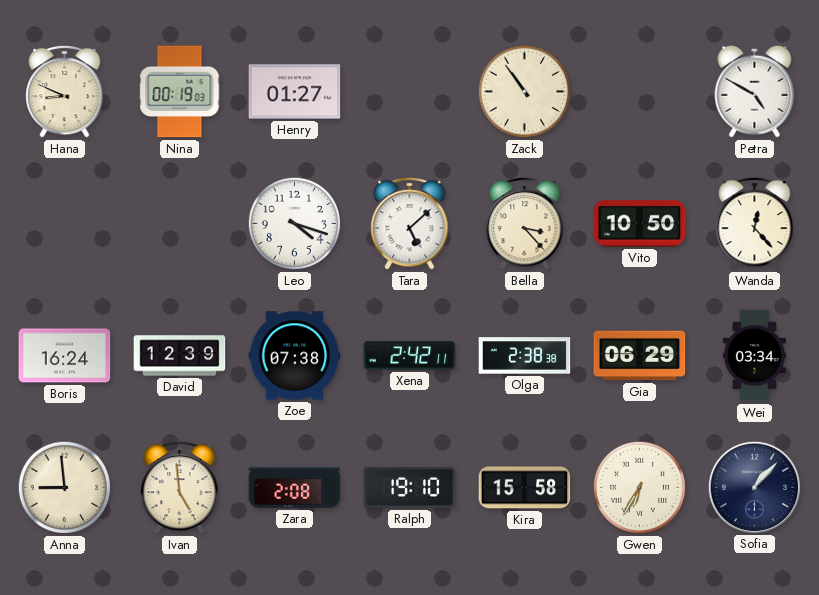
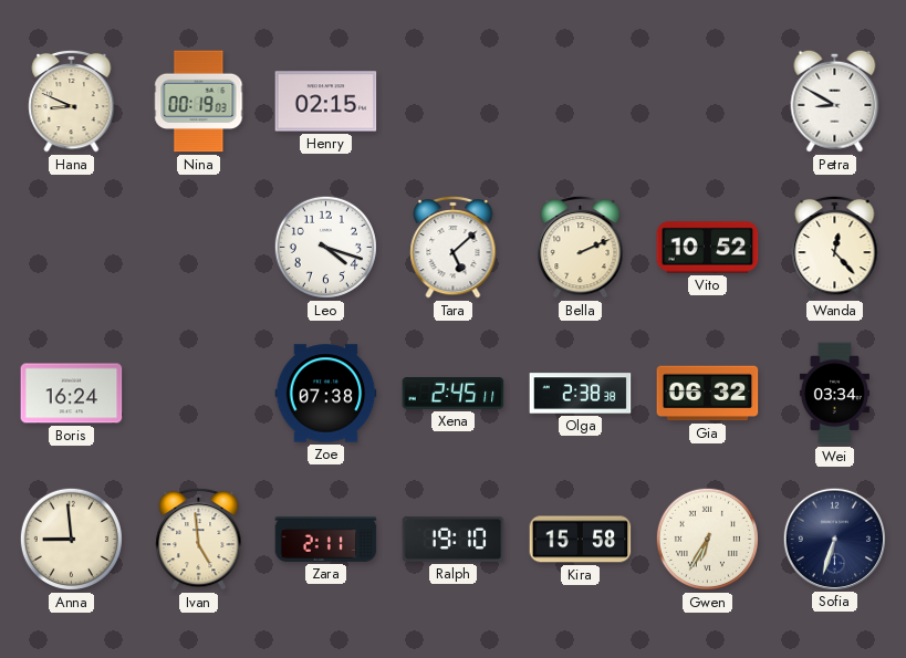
Henry: 01:27 -> 02:15 (326, 102)
Zack: 10:54 -> none (524, 91)
Petra: 4:50 -> 8:50 (835, 101)
Bella: 3:23 -> 2:11 (581, 247)
Vito: 10:50 -> 10:52 (708, 248)
David: 12:39 -> none (180, 356)
Xena: 2:42 -> 2:45 (454, 394)
Gia: 06:29 -> 06:32 (708, 394)
Zara: 2:08 -> 2:11 (326, 539)
Sofia: 1:07 -> 6:33 (834, 539)
